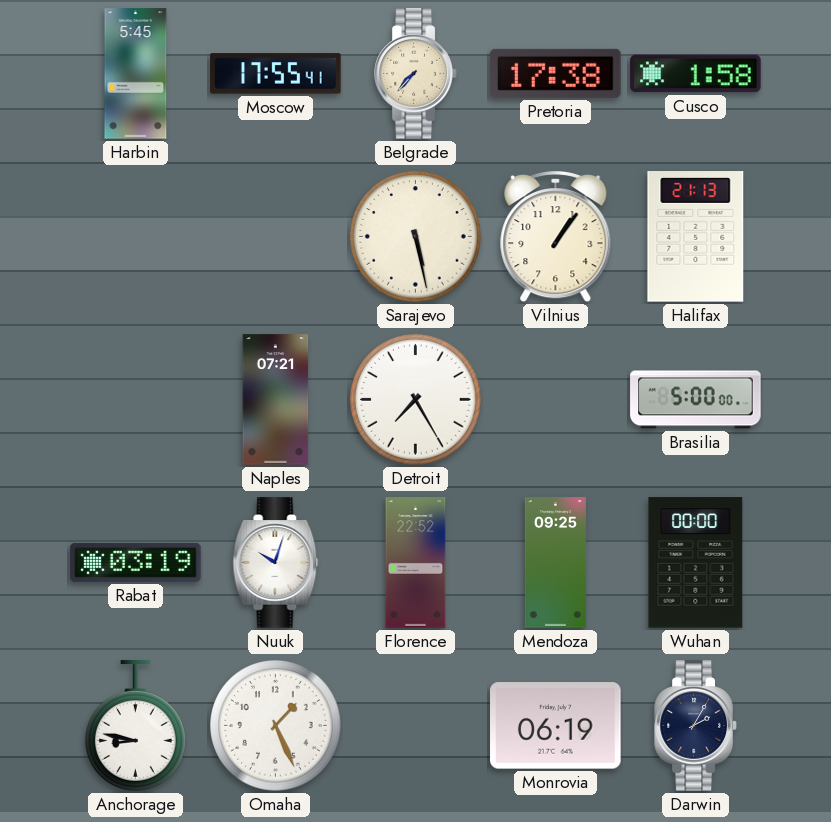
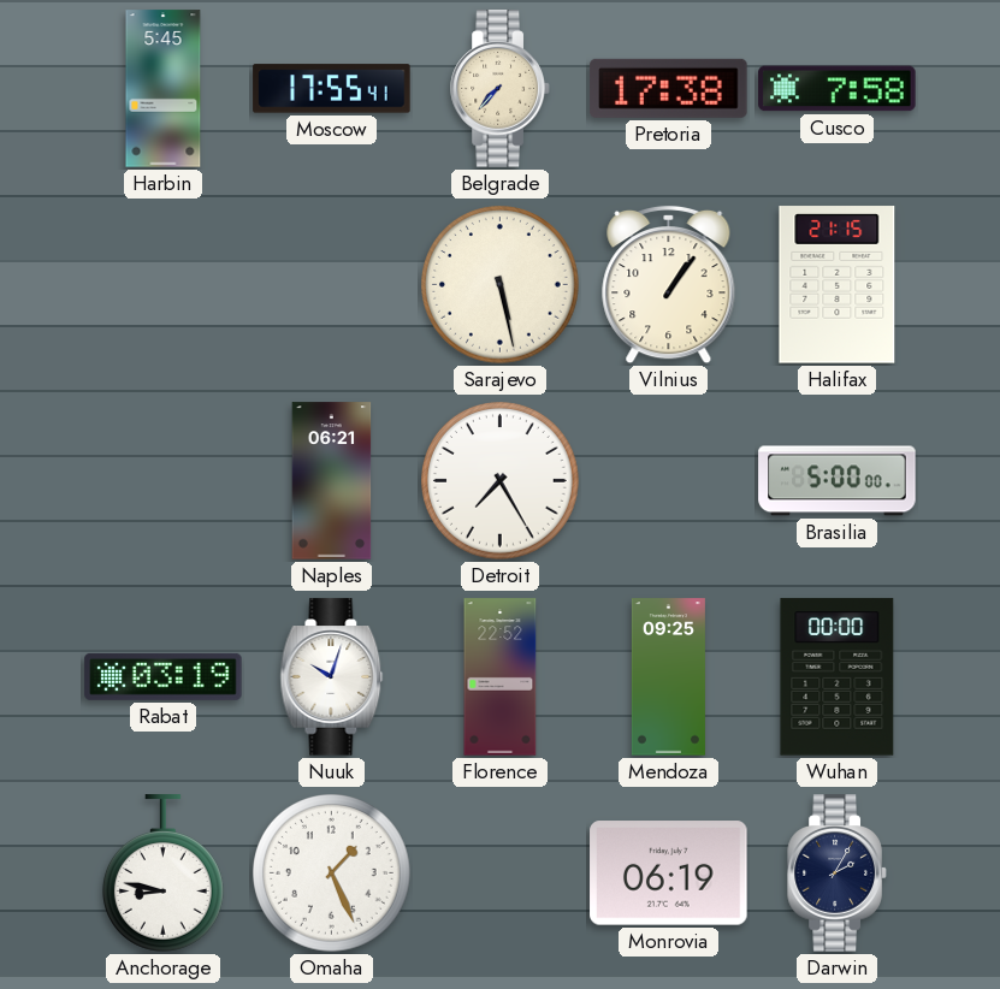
Cusco: 1:58 -> 7:58 (838, 89)
Halifax: 21:13 -> 21:15 (838, 285)
Naples: 07:21 -> 06:21 (332, 481)
